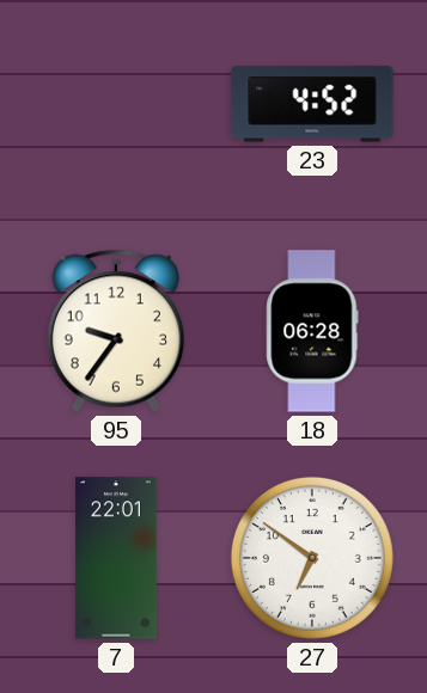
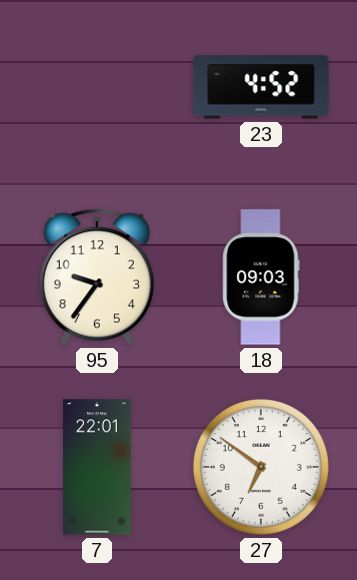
18: 06:28 -> 09:03 (261, 277)
